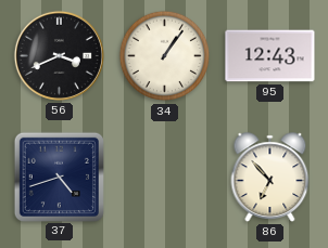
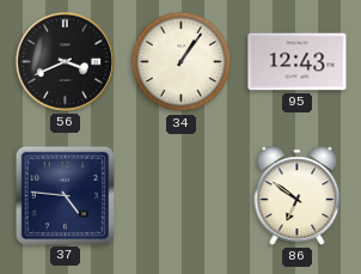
37: 4:42 -> 4:46 (65, 195)
86: 6:53 -> 6:51 (298, 196)
